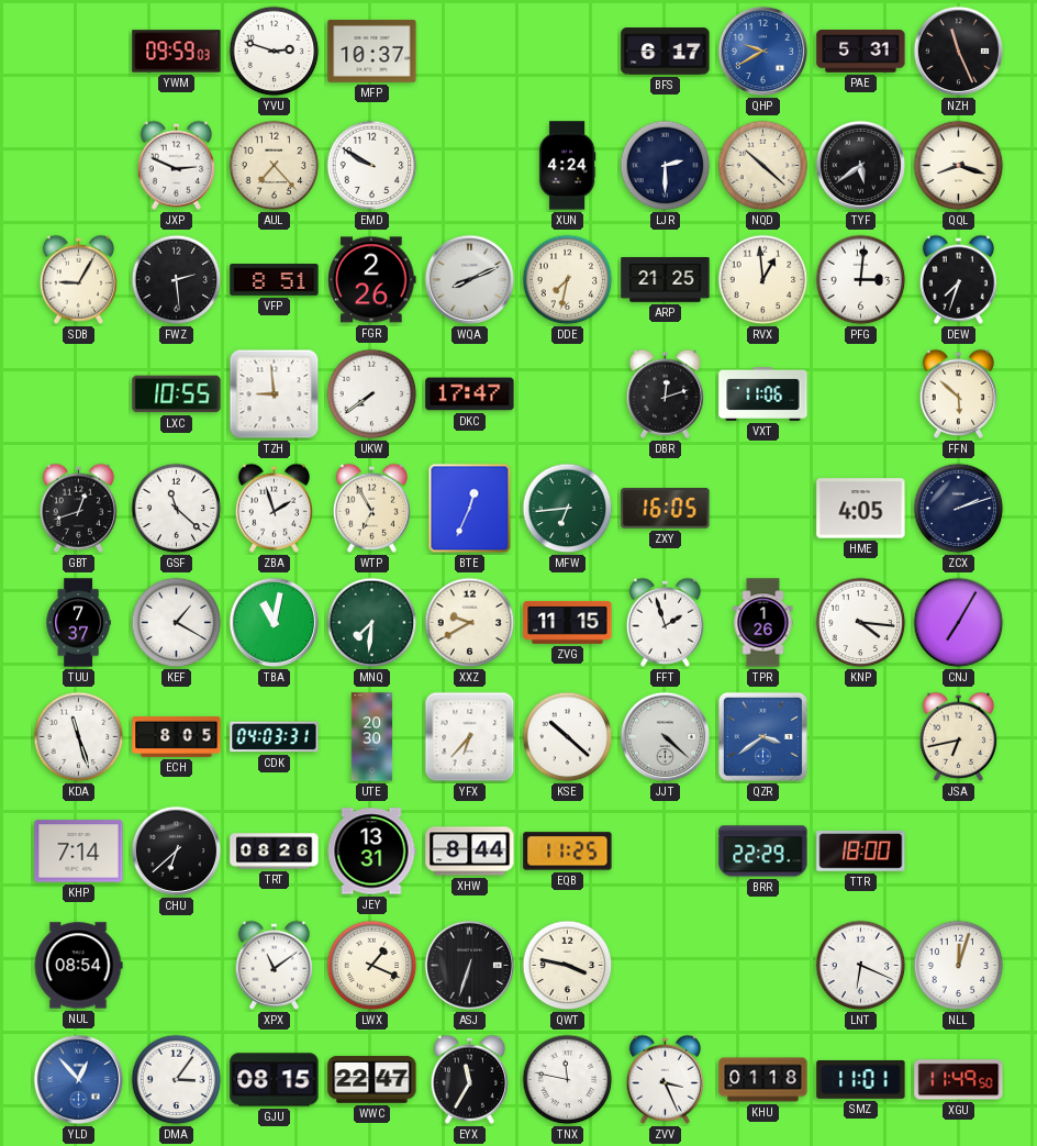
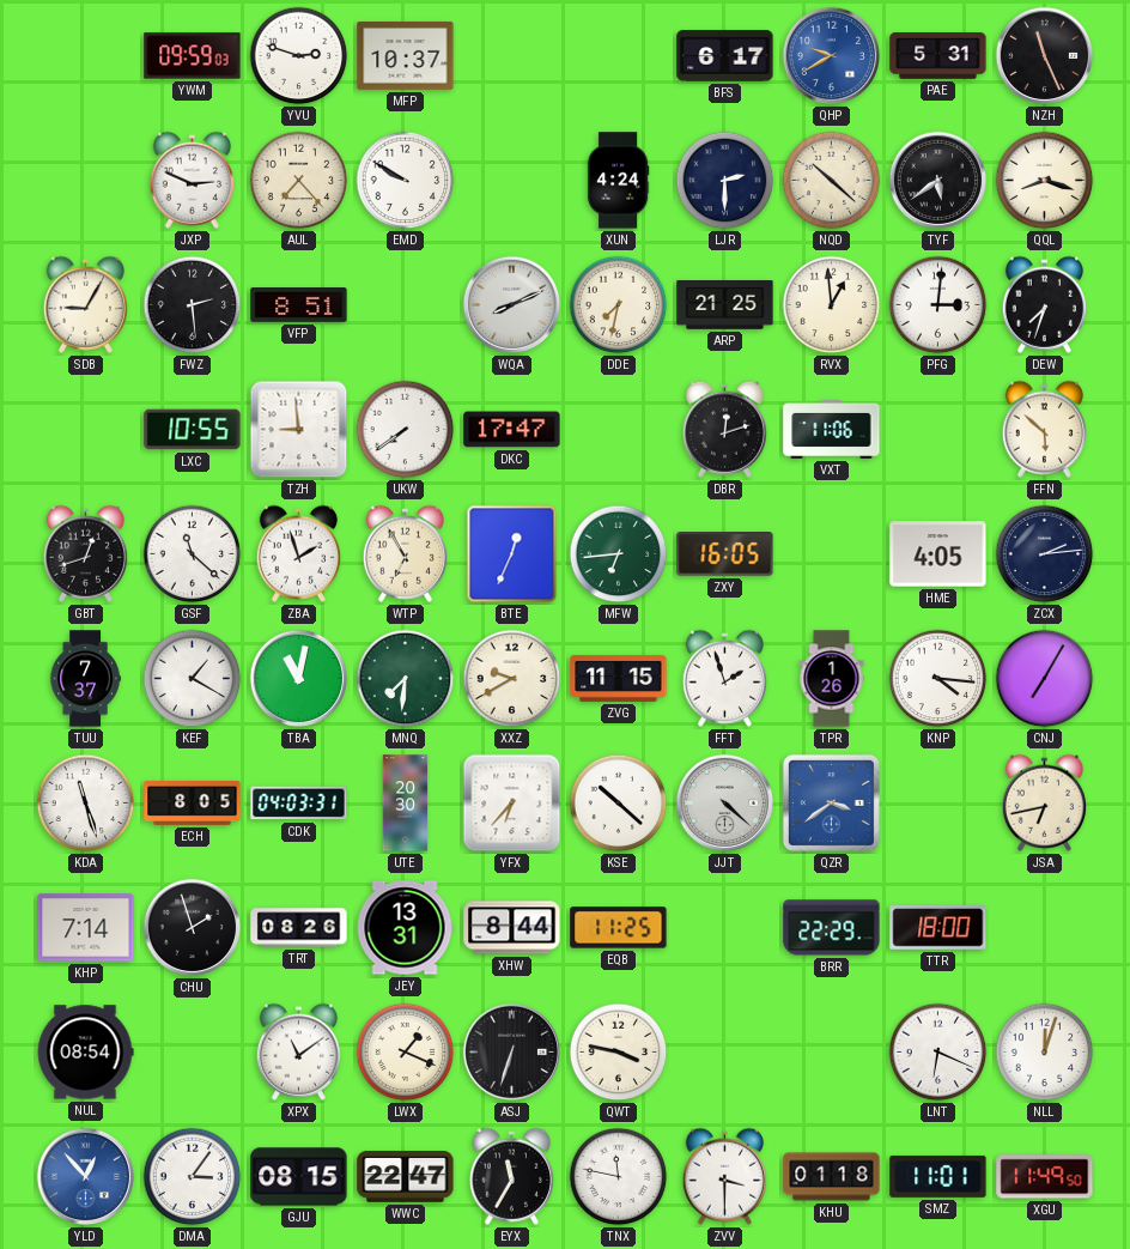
FGR: 2:26 -> none (372, 280)
ZCX: 2:12 -> 2:14 (1045, 554)
CHU: 6:38 -> 1:57 (193, 928)
ZVV: 3:26 -> 3:30 (724, 1176)
